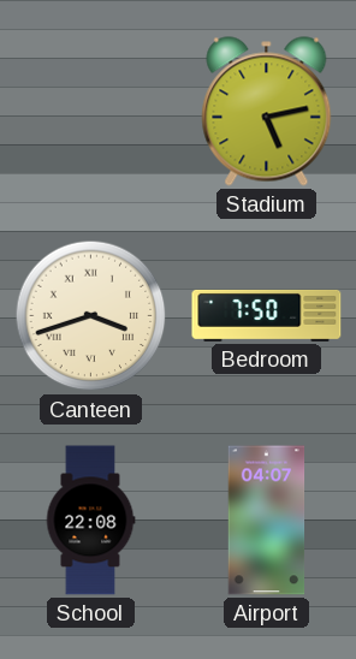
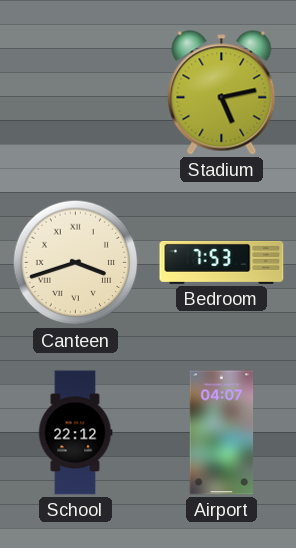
Bedroom: 7:50 -> 7:53 (222, 262)
School: 22:08 -> 22:12 (75, 433)
